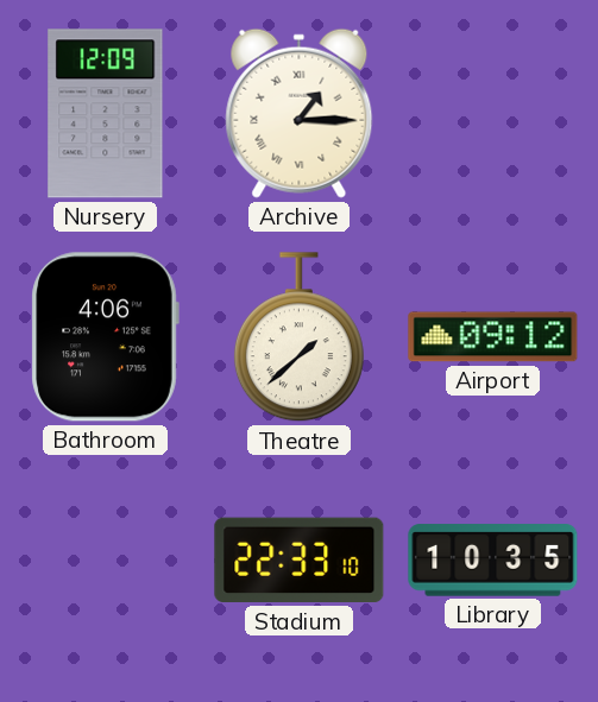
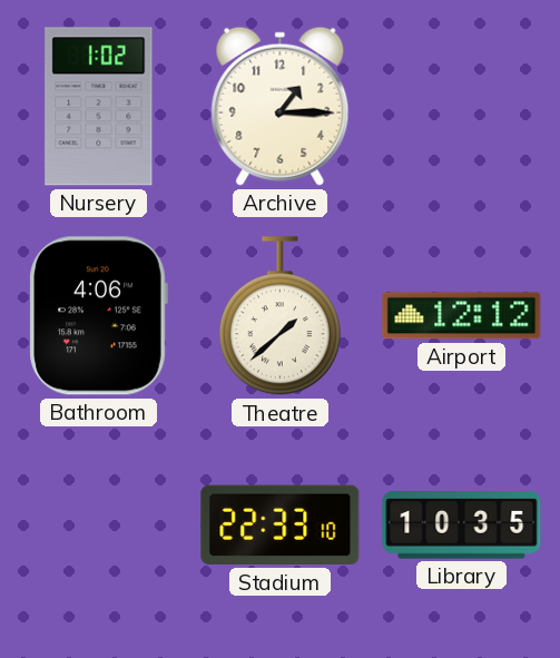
Nursery: 12:09 -> 1:02 (99, 107)
Archive numerals: Roman -> Arabic (281, 106)
Airport: 09:12 -> 12:12 (462, 316)
